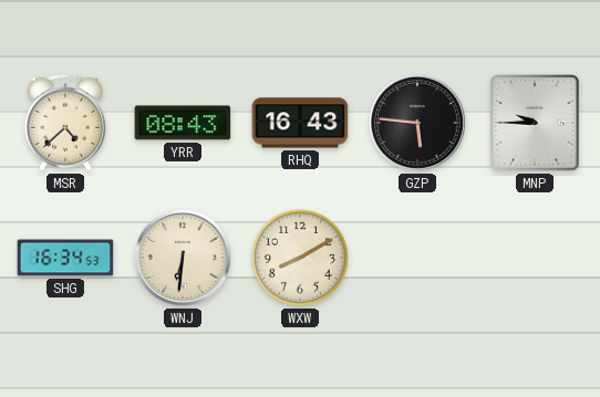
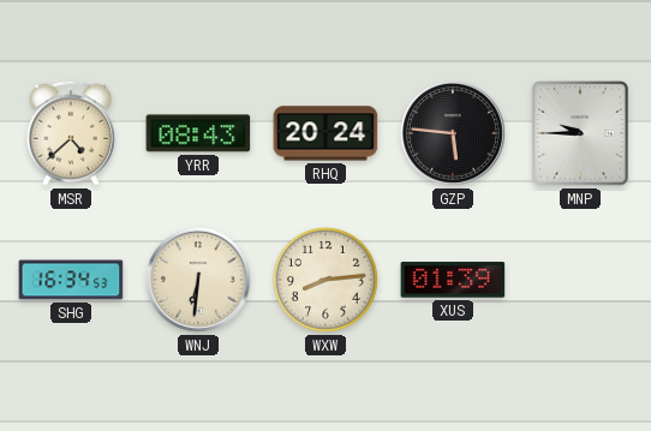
RHQ: 16:43 -> 20:24 (325, 133)
WXW: 8:10 -> 8:14 (325, 280)
XUS: none -> 01:39 (453, 280)
